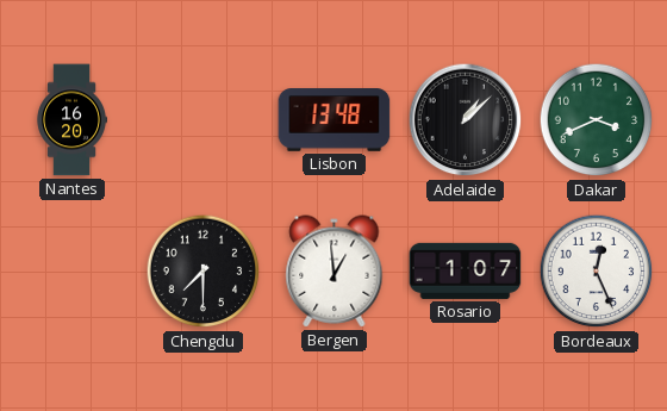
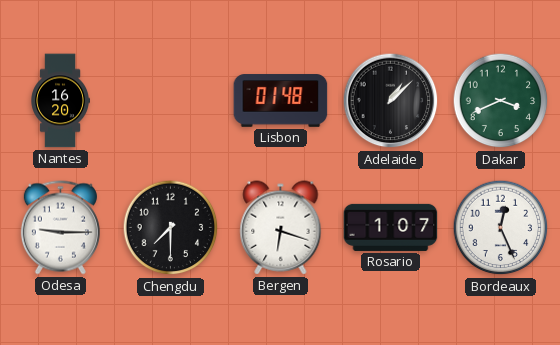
Lisbon: 13:48 -> 01:48 (281, 101)
Odesa: none -> 9:15 (60, 228)
Bergen: 12:59 -> 6:18 (281, 228)
